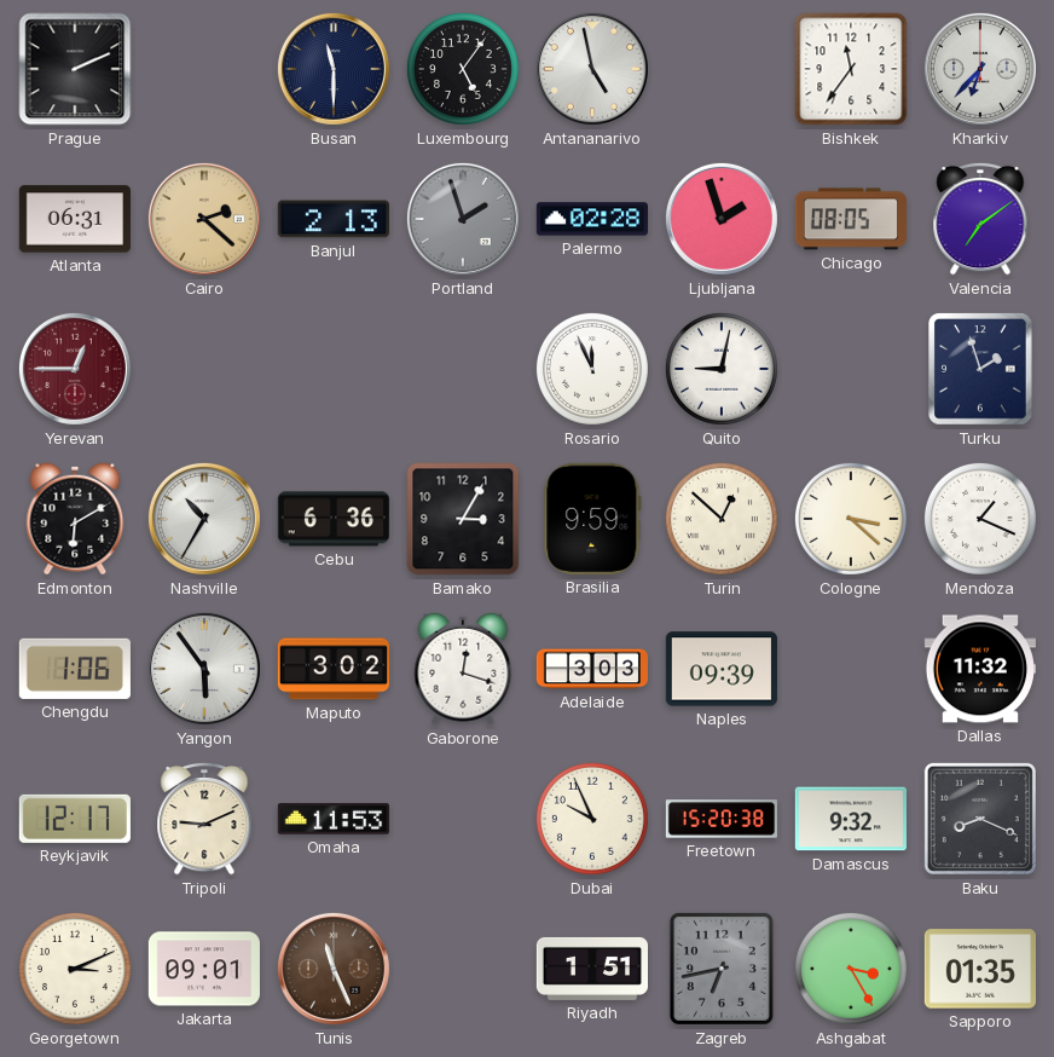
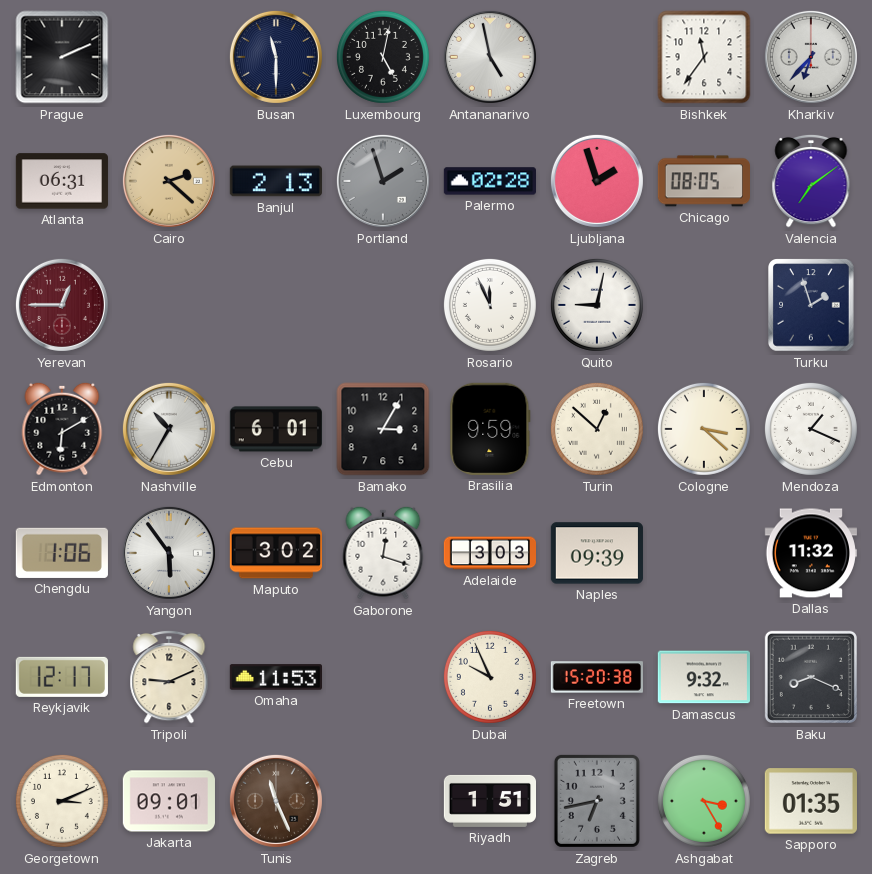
Luxembourg: 5:06 -> 5:02 (383, 57)
Cebu: 6:36 -> 6:01 (275, 429)
